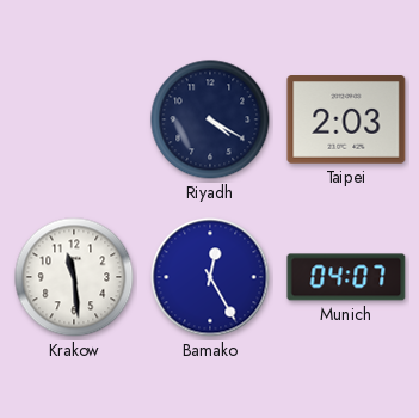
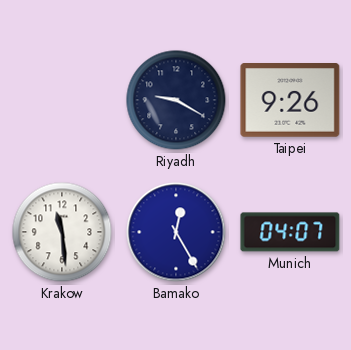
Riyadh: 4:20 -> 9:20 (176, 100)
Taipei: 2:03 -> 9:26 (290, 101)
